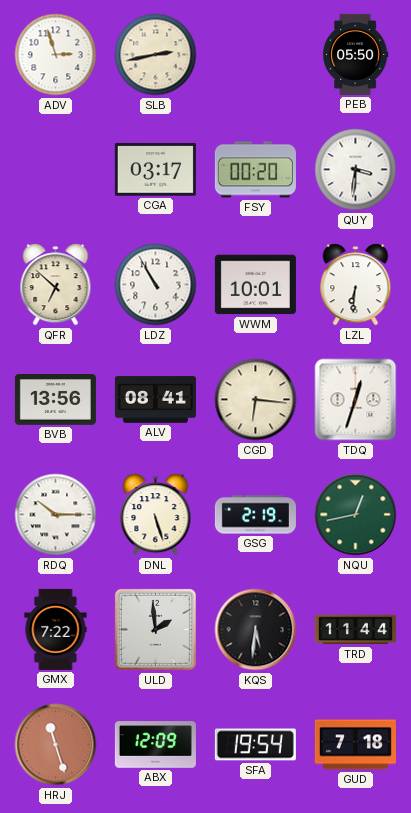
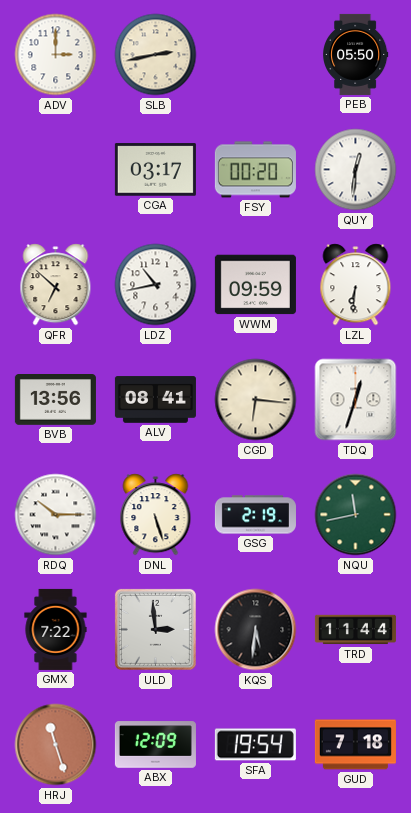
ADV: 2:57 -> 3:00 (56, 55)
QUY: 3:31 -> 12:31 (356, 170)
LDZ: 10:55 -> 10:43 (156, 285)
WWM: 10:01 -> 09:59 (255, 285)
NQU: 12:43 -> 11:43 (356, 515)
ULD: 1:59 -> 2:59 (155, 629)
